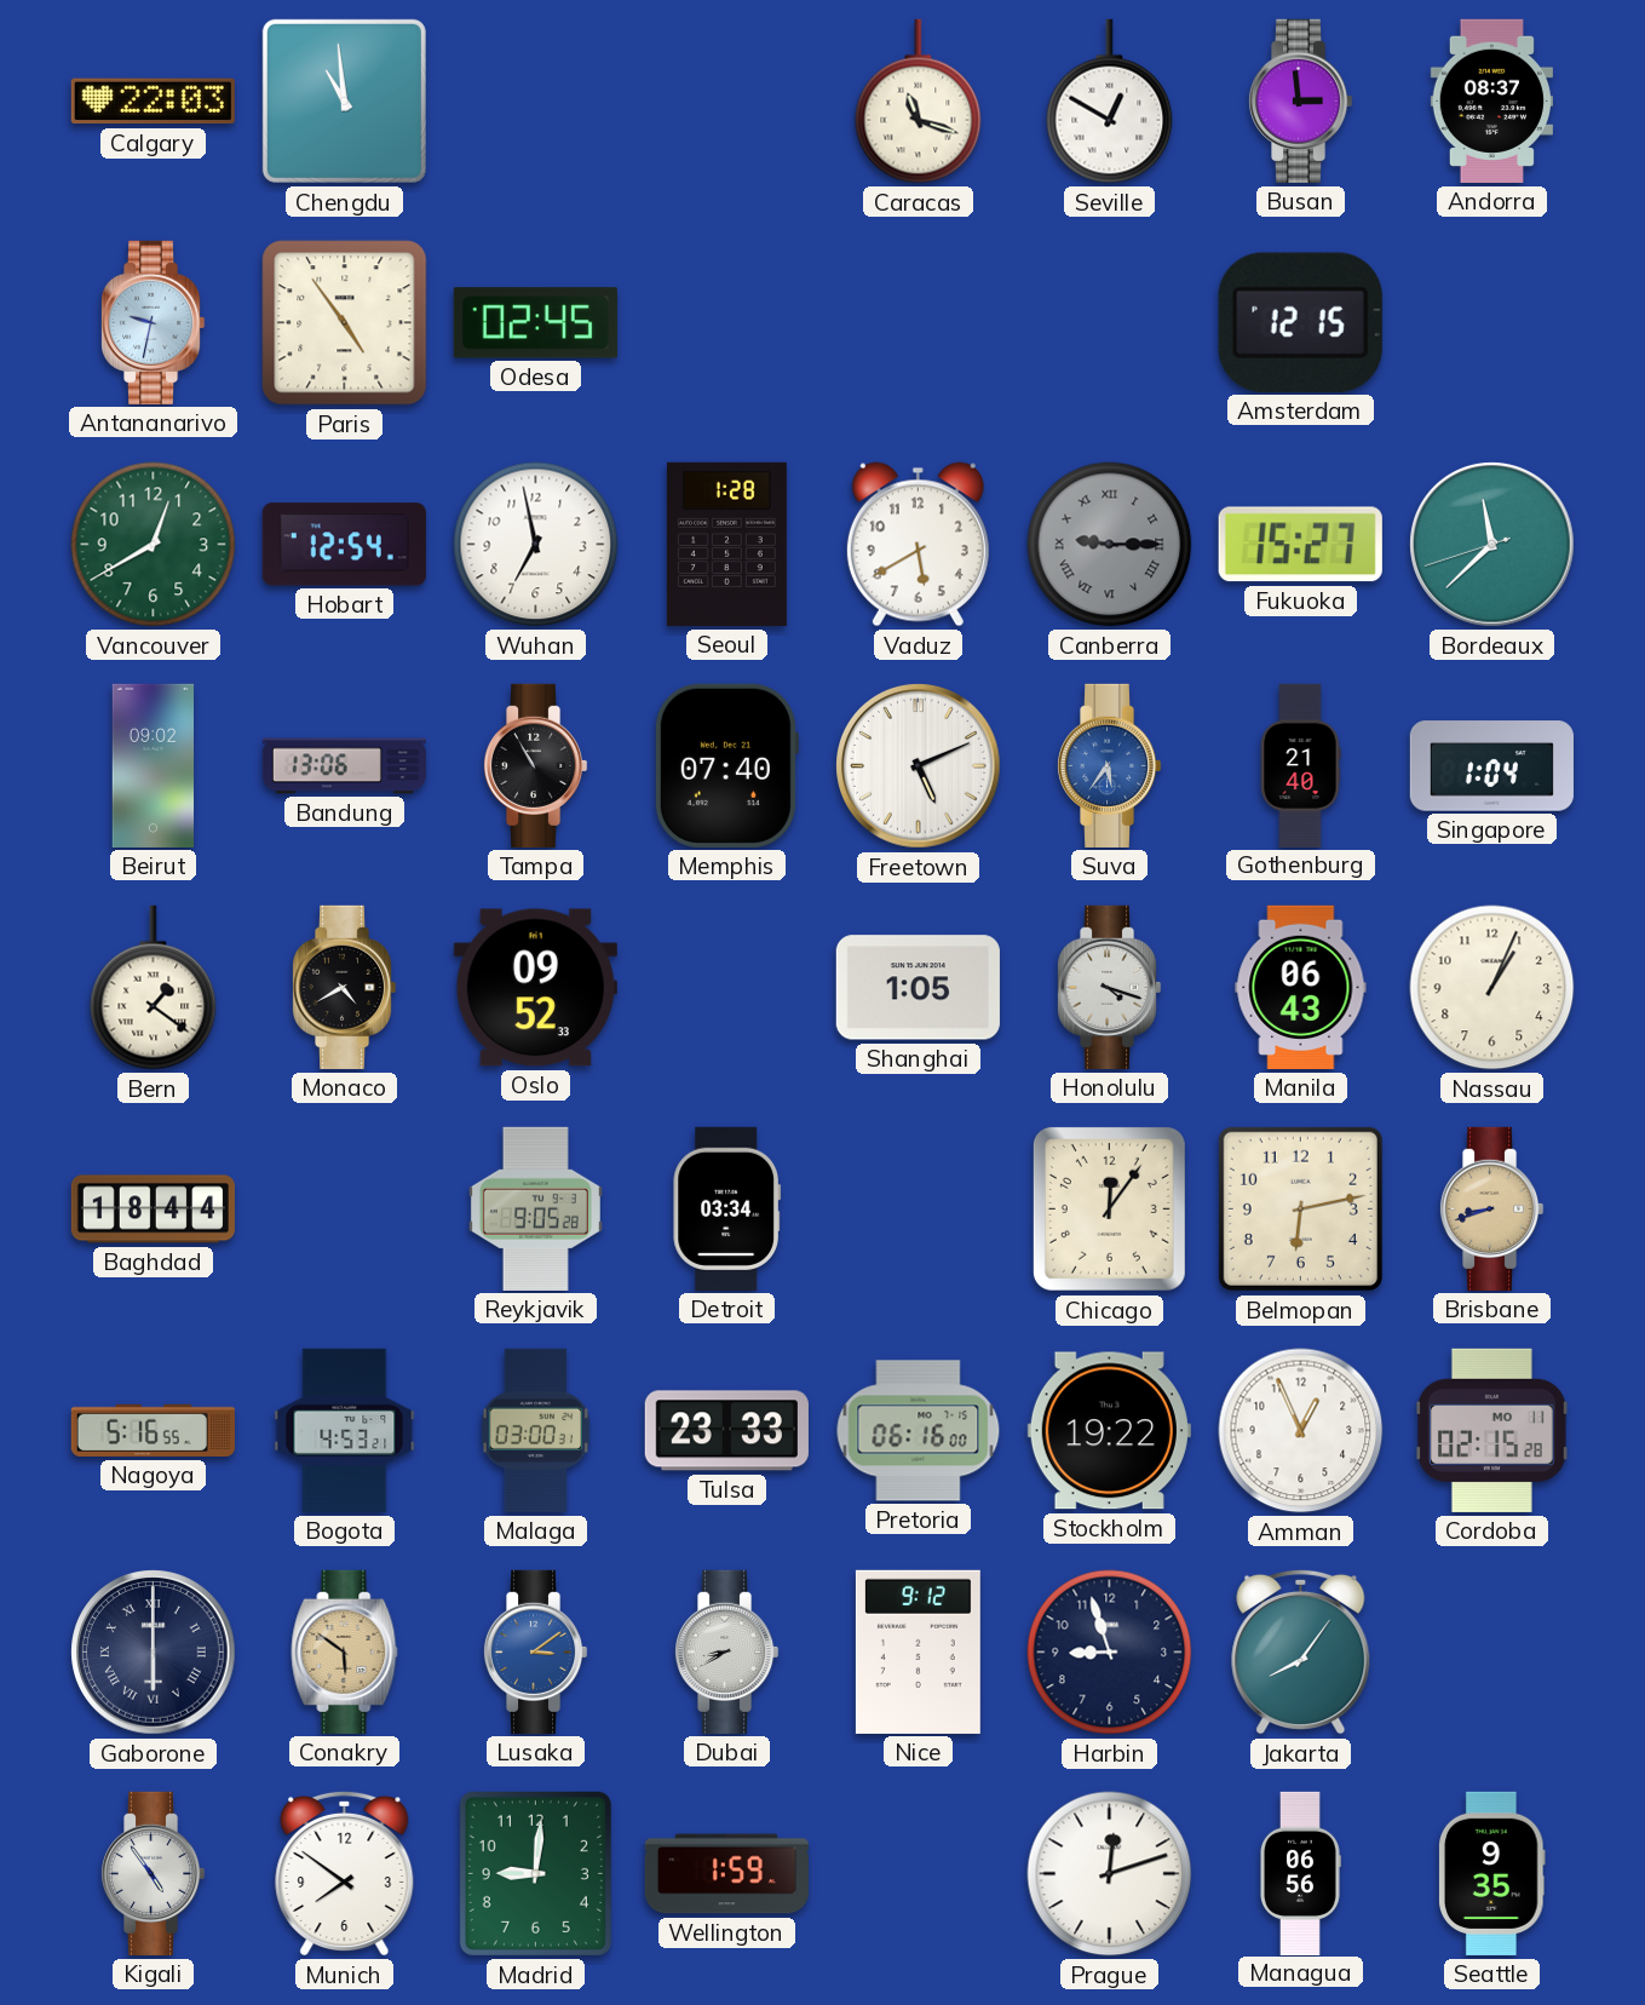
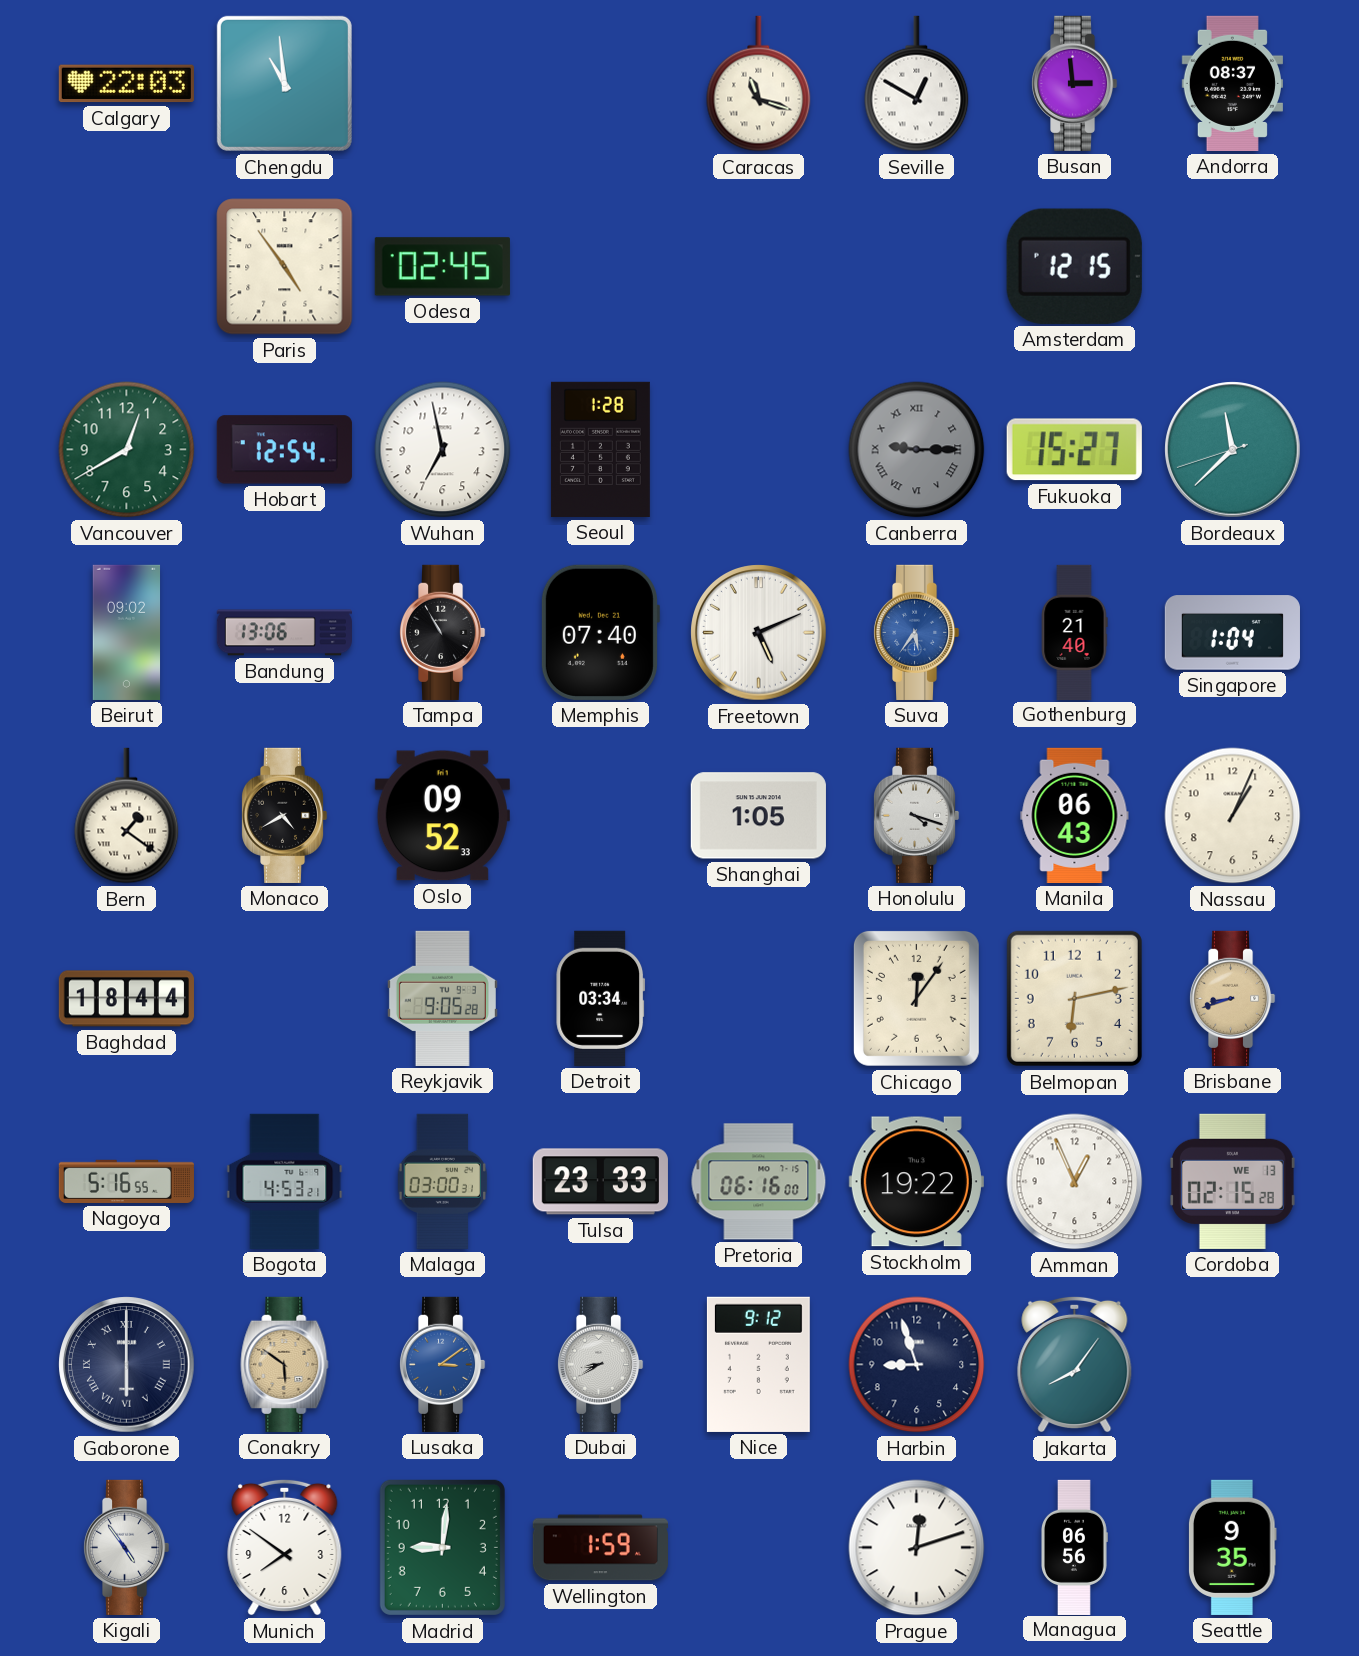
Antananarivo: 9:32 -> none (153, 322)
Vaduz: 5:40 -> none (918, 545)
Cordoba date: MO 11 -> WE 13 (1232, 1181)
